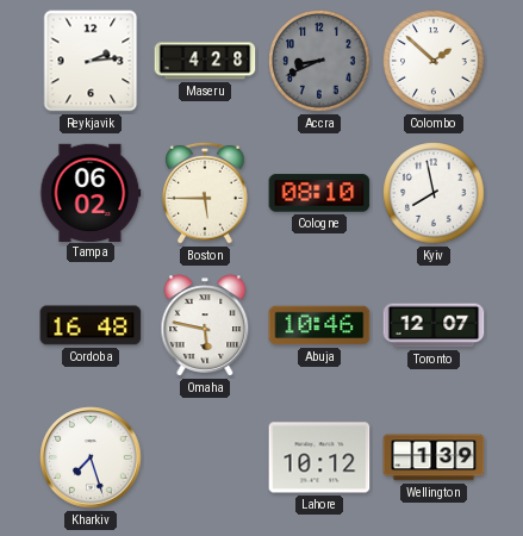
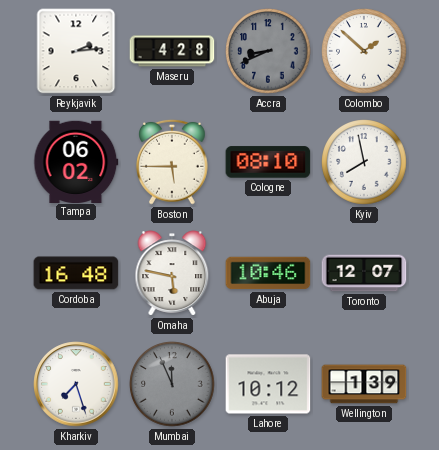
Mumbai: none -> 11:56 (172, 384)
